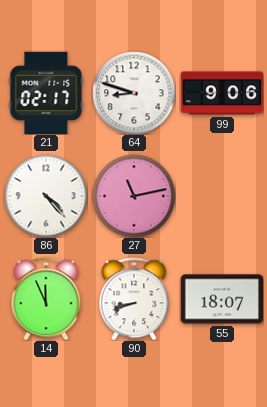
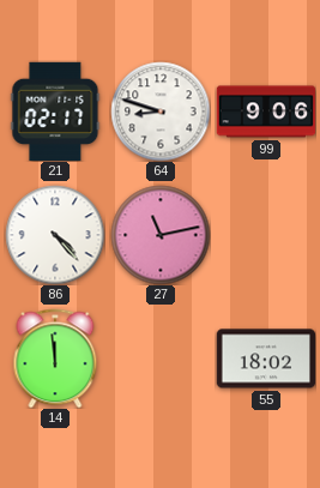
14: 11:56 -> 11:59 (55, 359)
90: 8:42 -> none (134, 299)
55: 18:07 -> 18:02 (266, 359)
